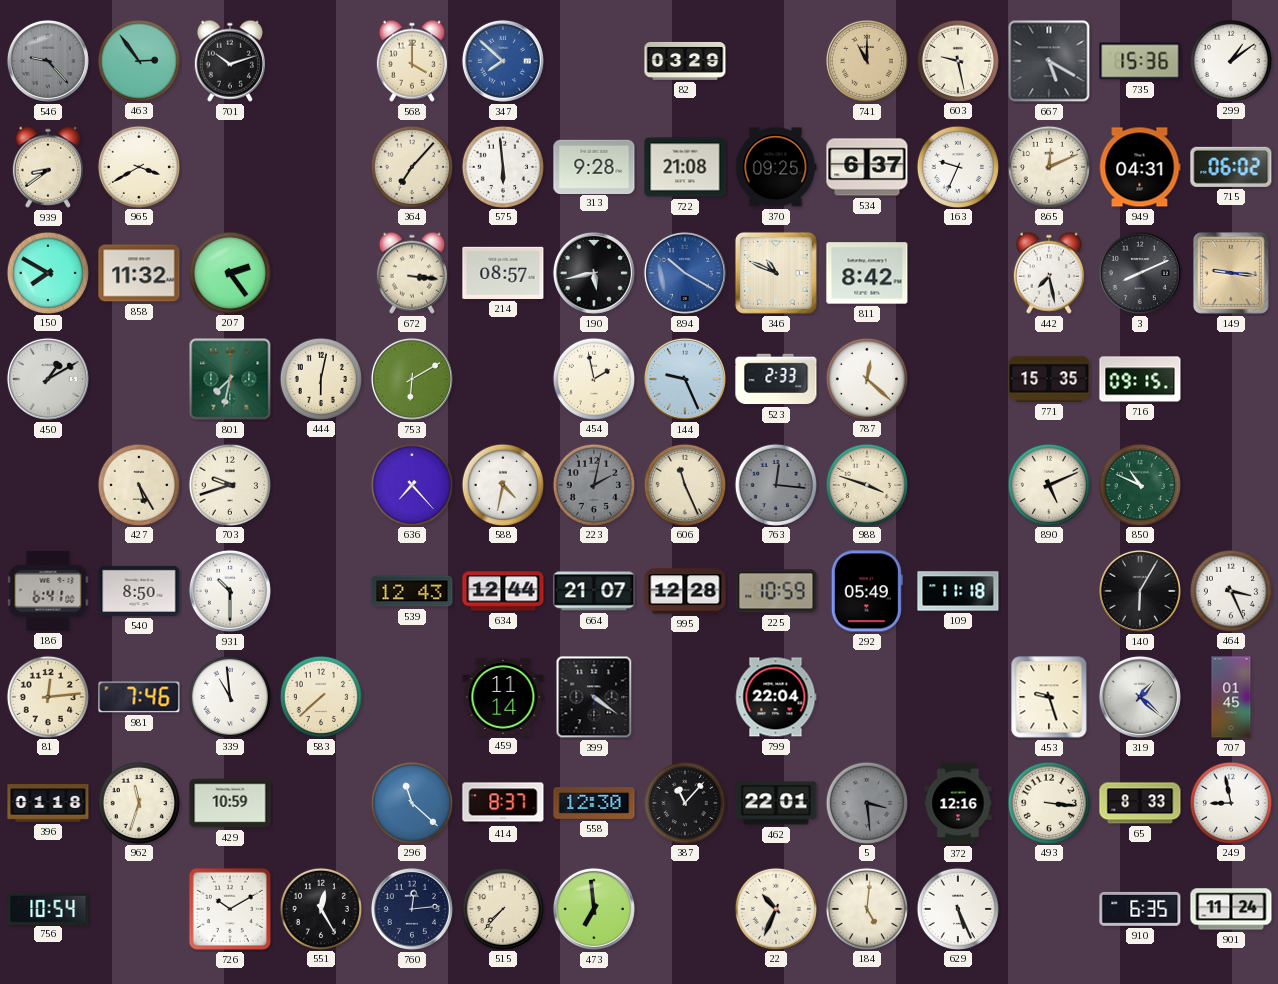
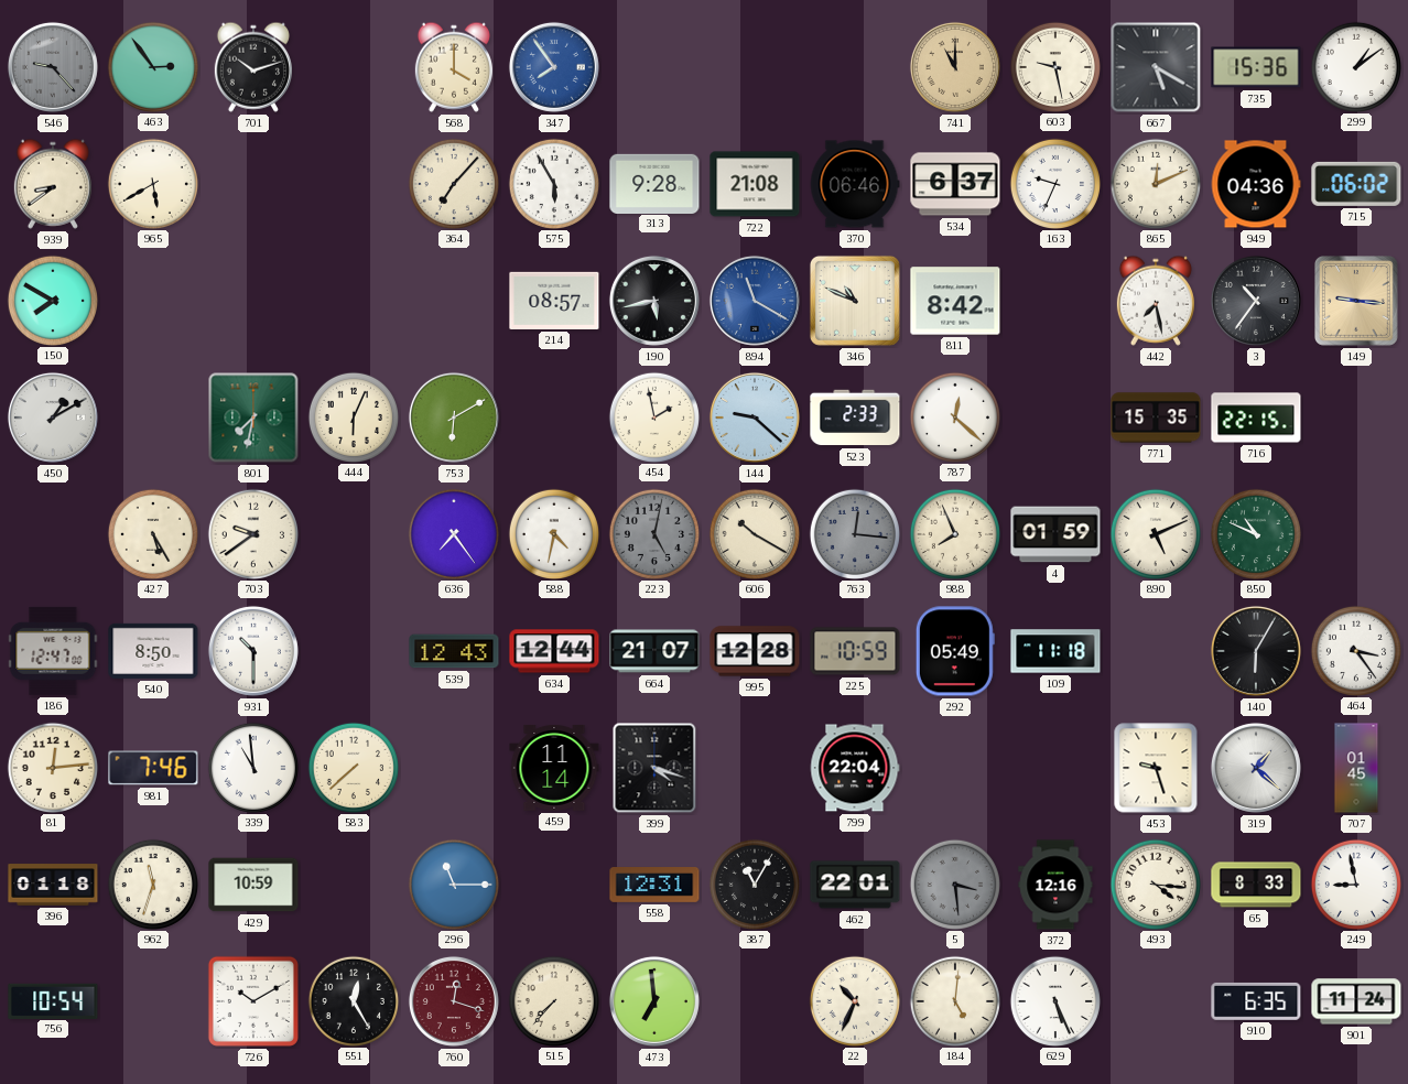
347: 7:52 -> 7:54 (554, 67)
82: 03:29 -> none (685, 61)
965: 3:40 -> 5:40 (152, 183)
575: 5:59 -> 5:55 (553, 183)
370: 09:25 -> 06:46 (855, 184)
949: 04:31 -> 04:36 (1256, 184)
858: 11:32 -> none (139, 273)
207: 2:24 -> none (229, 272)
672: 3:16 -> none (412, 273)
894: 10:20 -> 11:20 (755, 301)
3: 8:11 -> 10:36 (1256, 301)
444: 6:02 -> 6:04 (353, 416)
144: 9:26 -> 9:22 (755, 418)
716: 09:15 -> 22:15 (1256, 418)
703: 9:42 -> 9:39 (252, 533)
636: 7:23 -> 7:24 (453, 533)
223: 2:02 -> 5:02 (653, 533)
606: 11:26 -> 10:20 (754, 533)
988: 3:48 -> 7:56 (954, 533)
4: none -> 01:59 (1055, 534)
186: 6:41 -> 12:47 (53, 651)
464: 3:26 -> 3:24 (1355, 650)
399: 4:21 -> 4:18 (654, 768)
296: 11:22 -> 11:15 (453, 884)
414: 8:37 -> none (503, 803)
558: 12:30 -> 12:31 (654, 886)
387: 11:07 -> 11:05 (754, 884)
493: 3:16 -> 4:16 (1155, 884)
760: 12:14 -> 12:18 (454, 1001)
760 dial: navy -> burgundy (454, 1001)
